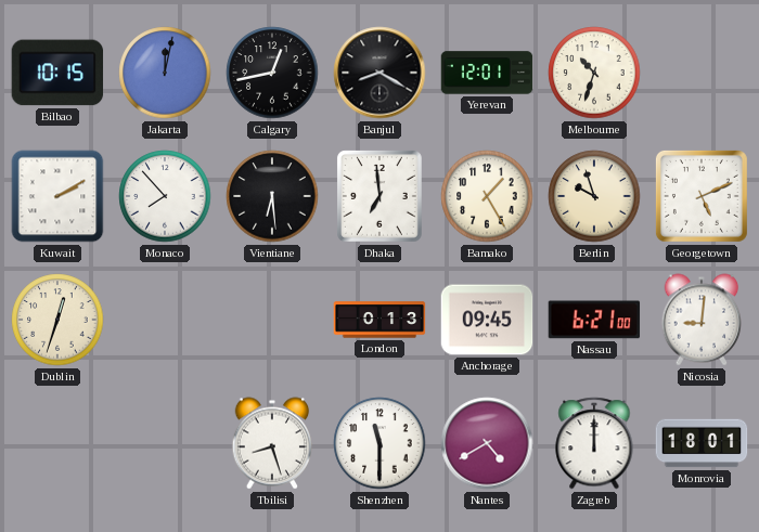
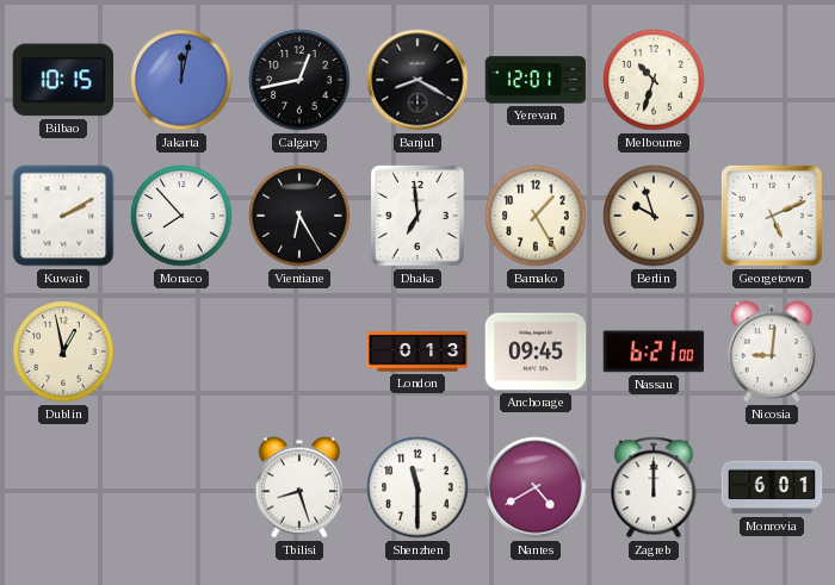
Vientiane: 6:29 -> 6:25 (299, 216)
Dublin: 12:33 -> 12:58 (63, 351)
Monrovia: 18:01 -> 6:01 (772, 487)
